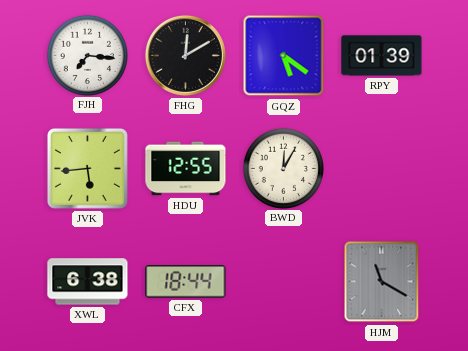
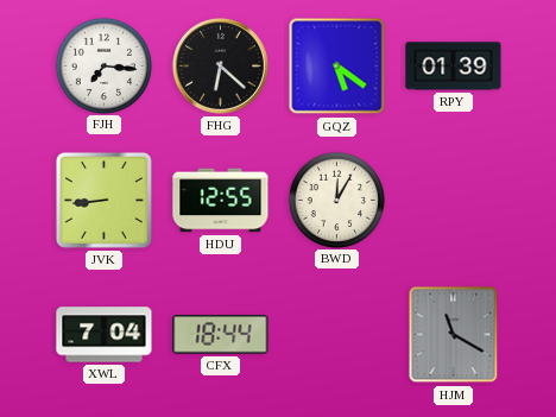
FHG: 12:10 -> 6:22 (220, 65)
JVK: 5:44 -> 8:44 (103, 200)
XWL: 6:38 -> 7:04 (105, 335)
